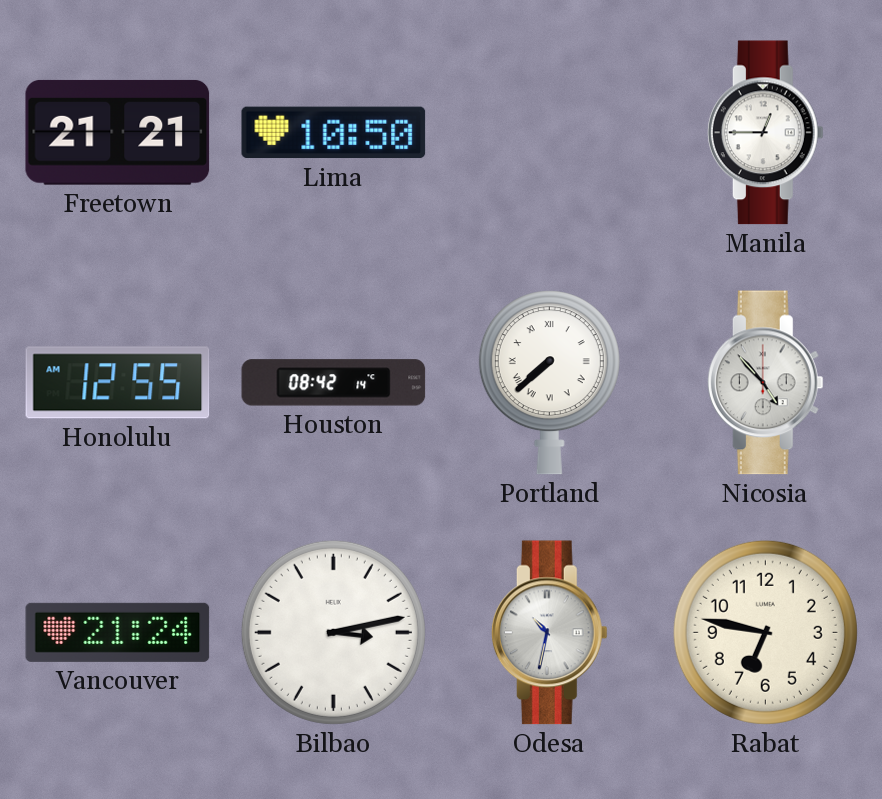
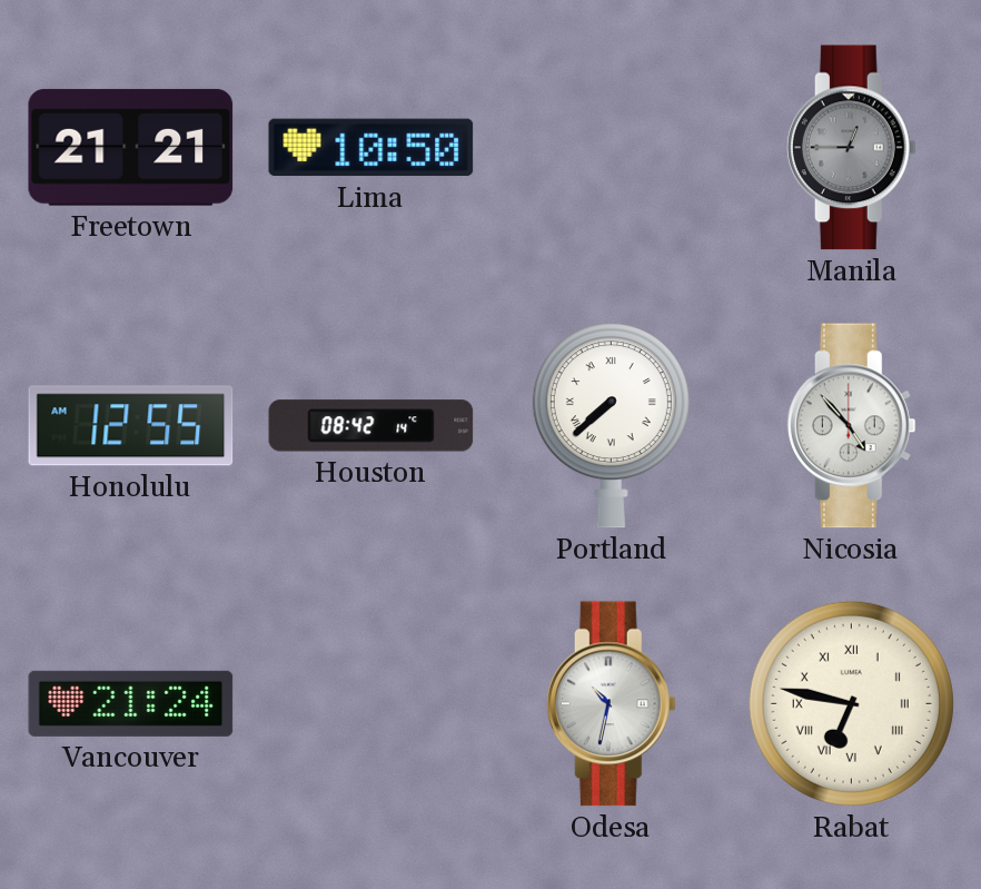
Manila dial: white -> grey (851, 148)
Bilbao: 3:13 -> none (333, 632)
Rabat numerals: Arabic -> Roman (851, 703)
